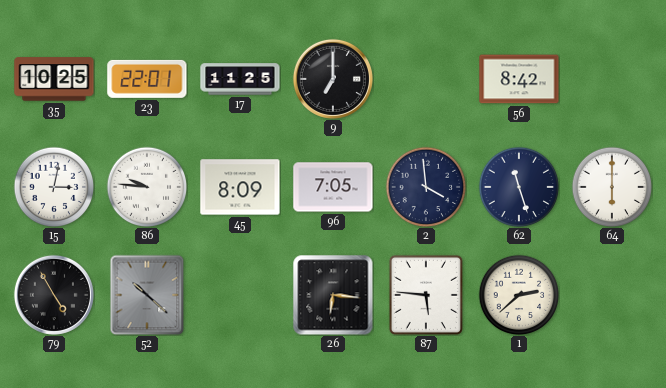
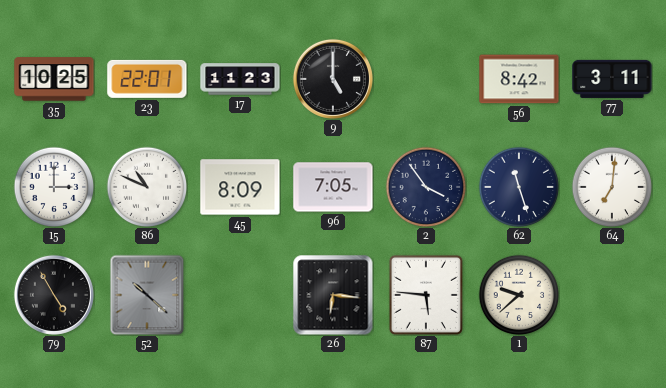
17: 11:25 -> 11:23 (240, 79)
9: 7:00 -> 5:00 (333, 79)
77: none -> 3:11 (612, 79)
15: 3:02 -> 3:00 (54, 187)
86: 9:46 -> 10:49 (147, 187)
2: 3:59 -> 3:54 (426, 187)
64: 6:00 -> 7:01 (612, 187)
1: 2:38 -> 9:38 (519, 295)
